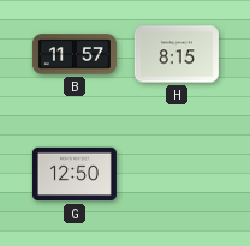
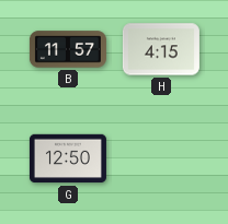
H: 8:15 -> 4:15 (161, 49)
